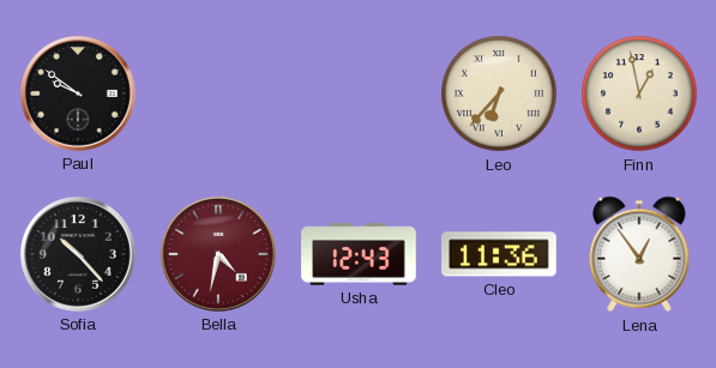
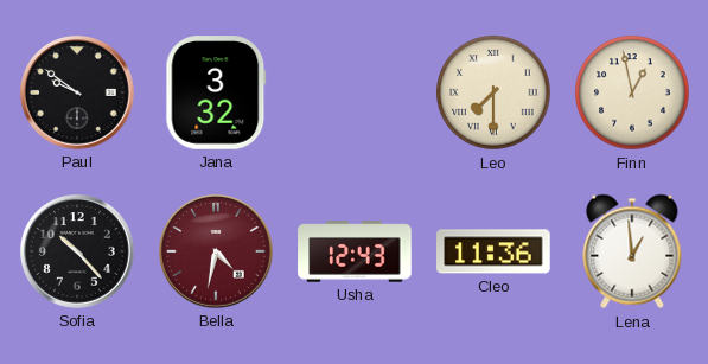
Jana: none -> 3:32 (216, 92)
Leo: 6:37 -> 7:30 (493, 92)
Lena: 12:54 -> 12:59 (632, 251)
